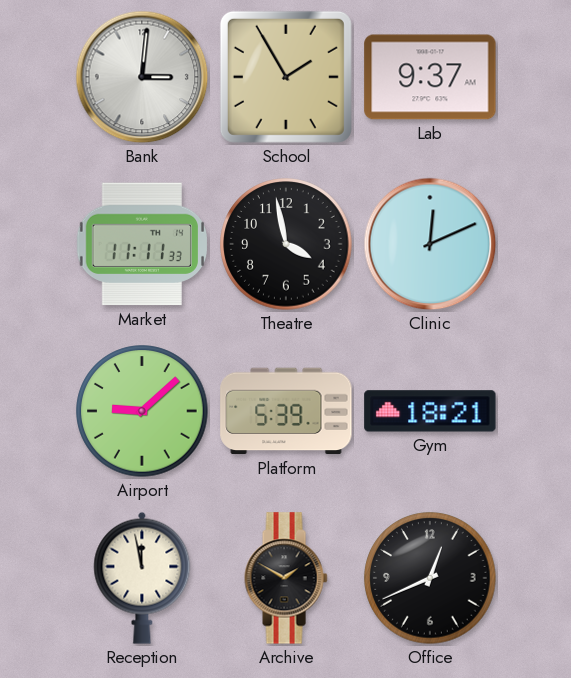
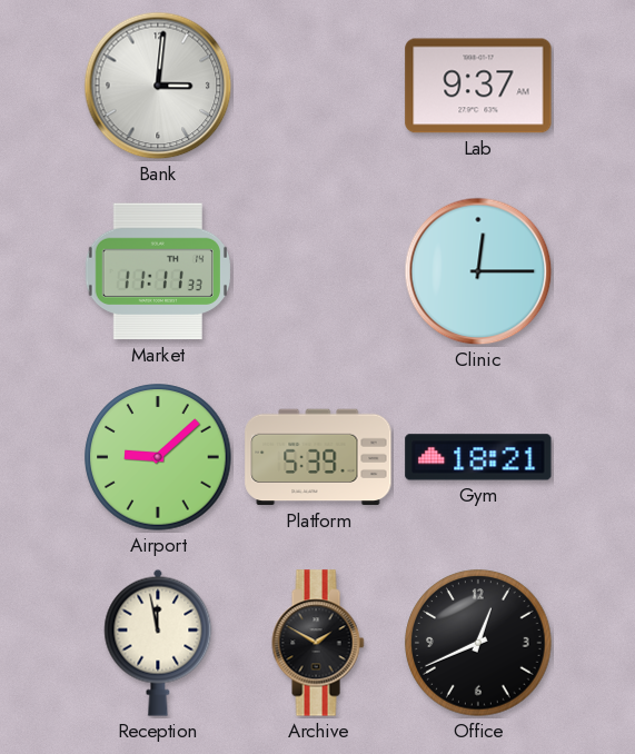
School: 1:55 -> none (286, 77)
Theatre: 3:58 -> none (286, 244)
Clinic: 12:11 -> 12:15 (478, 271)
